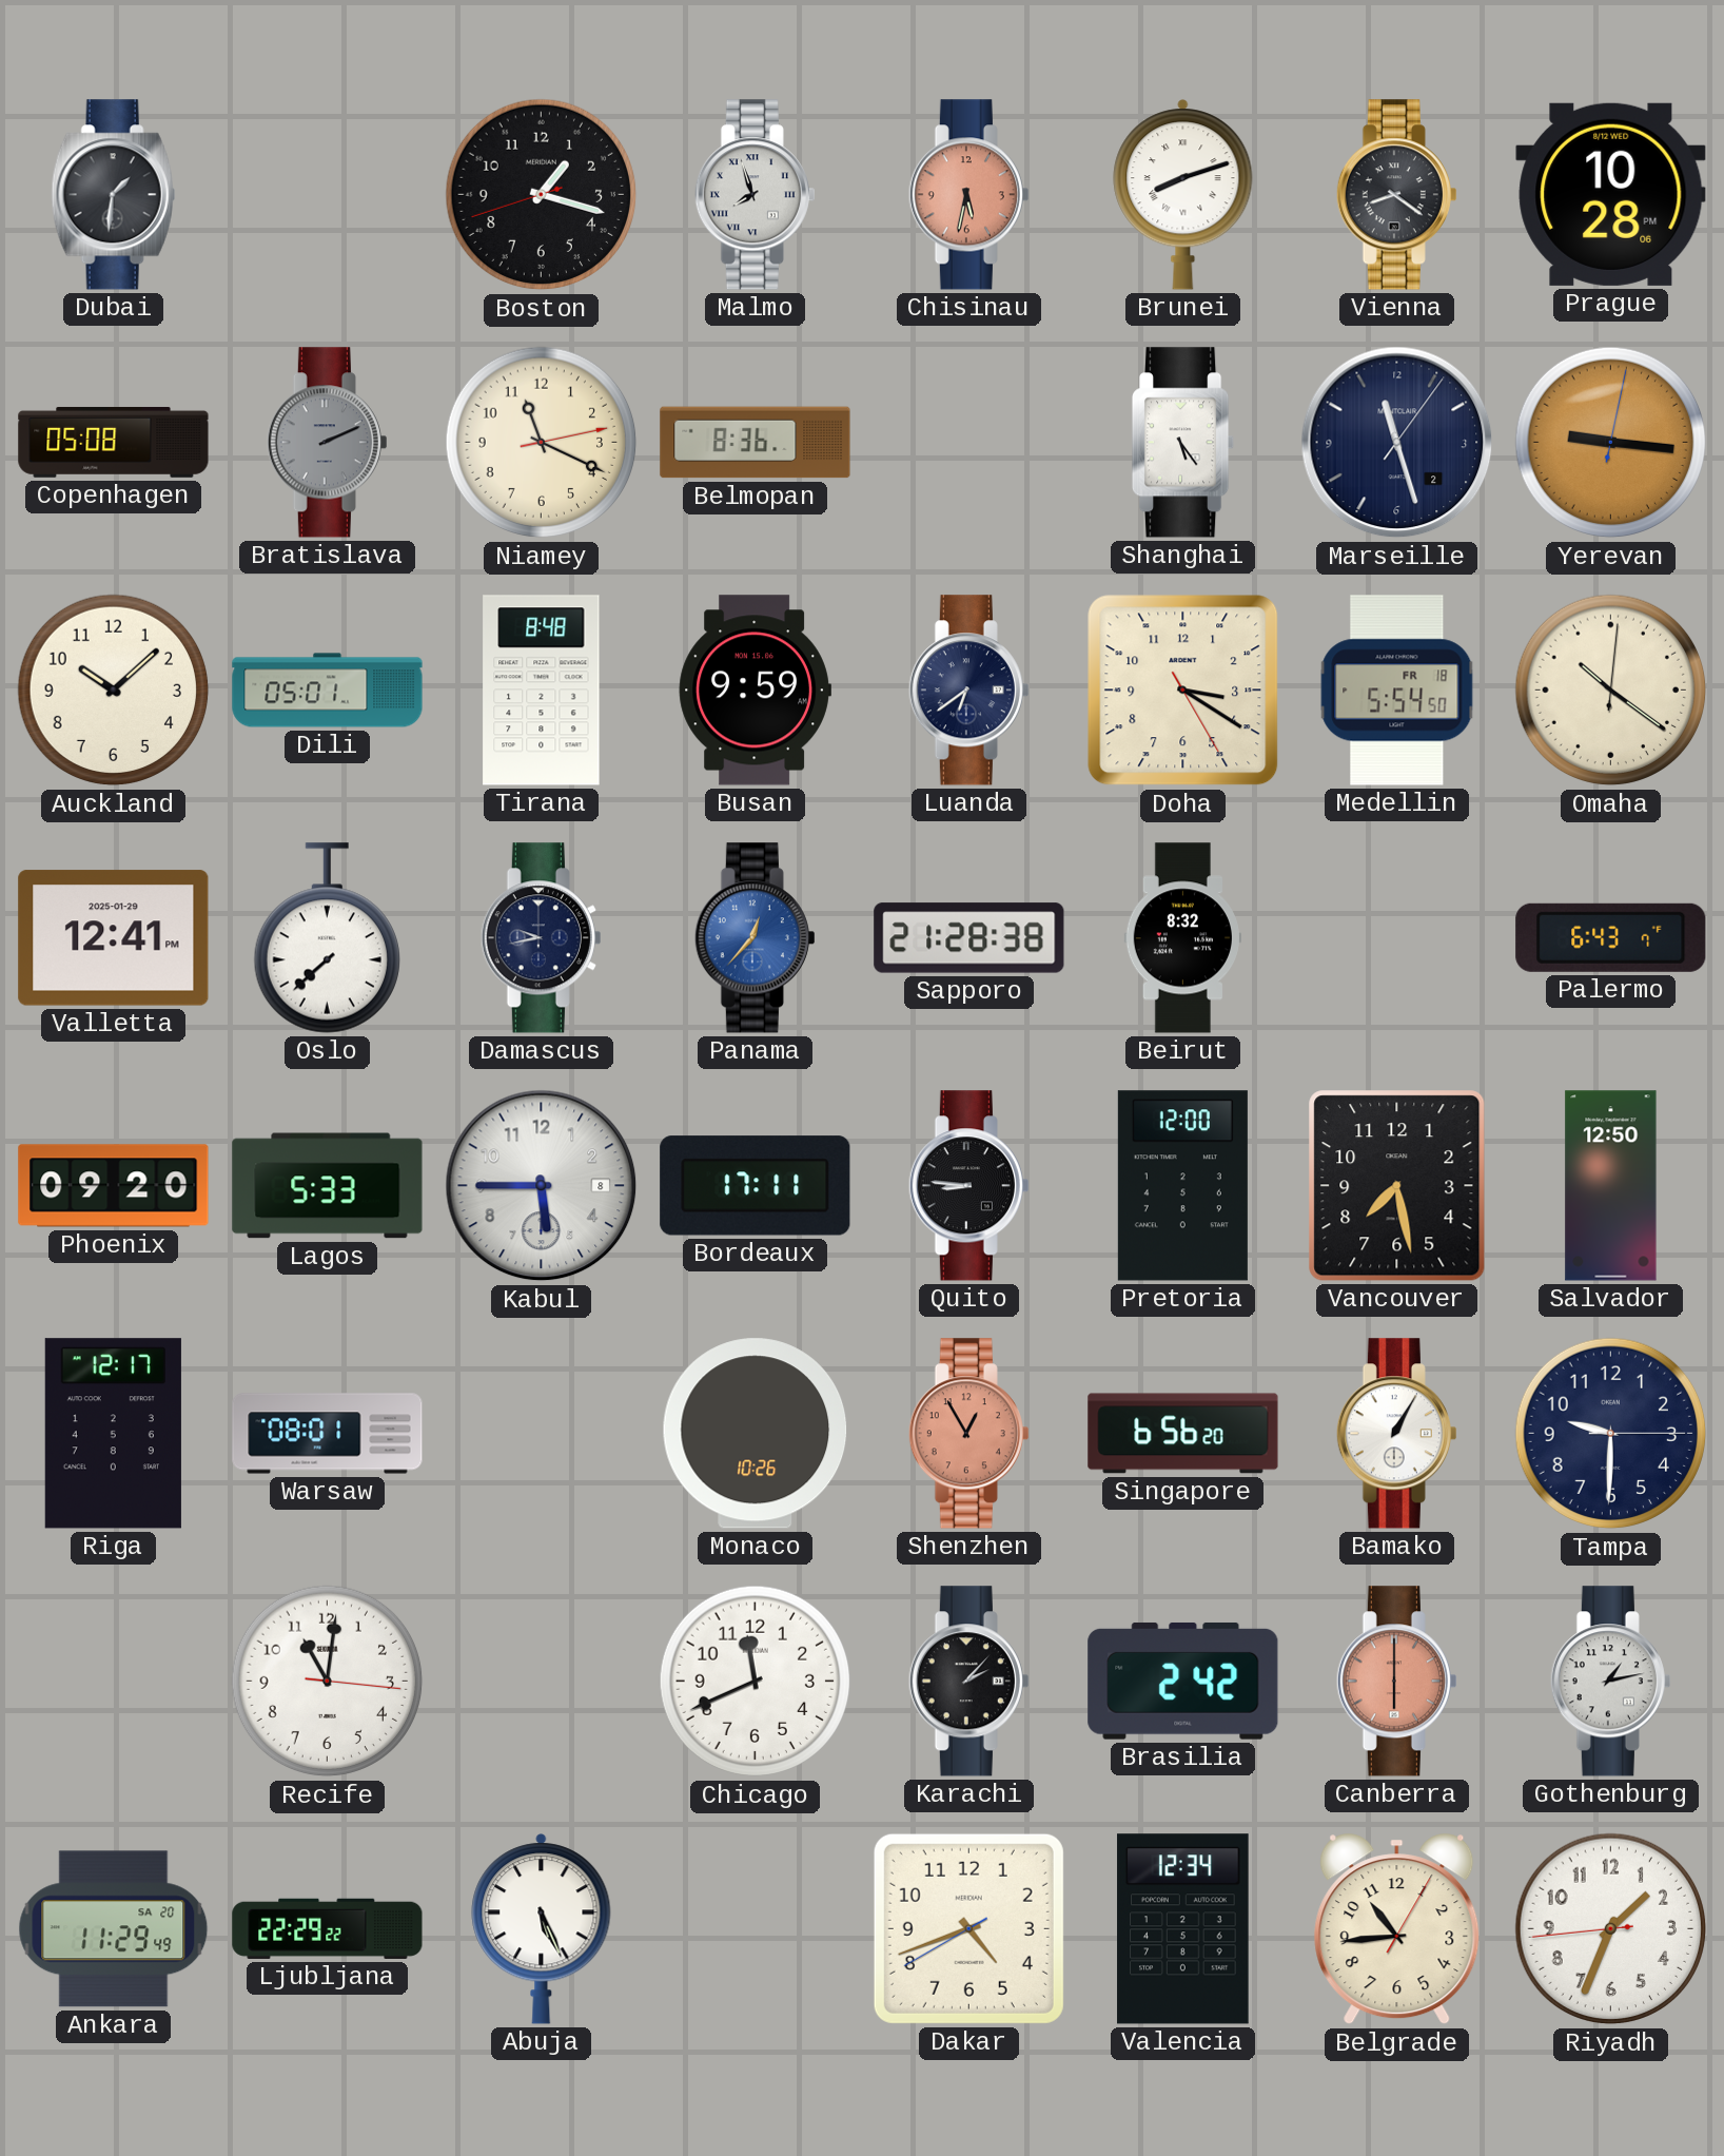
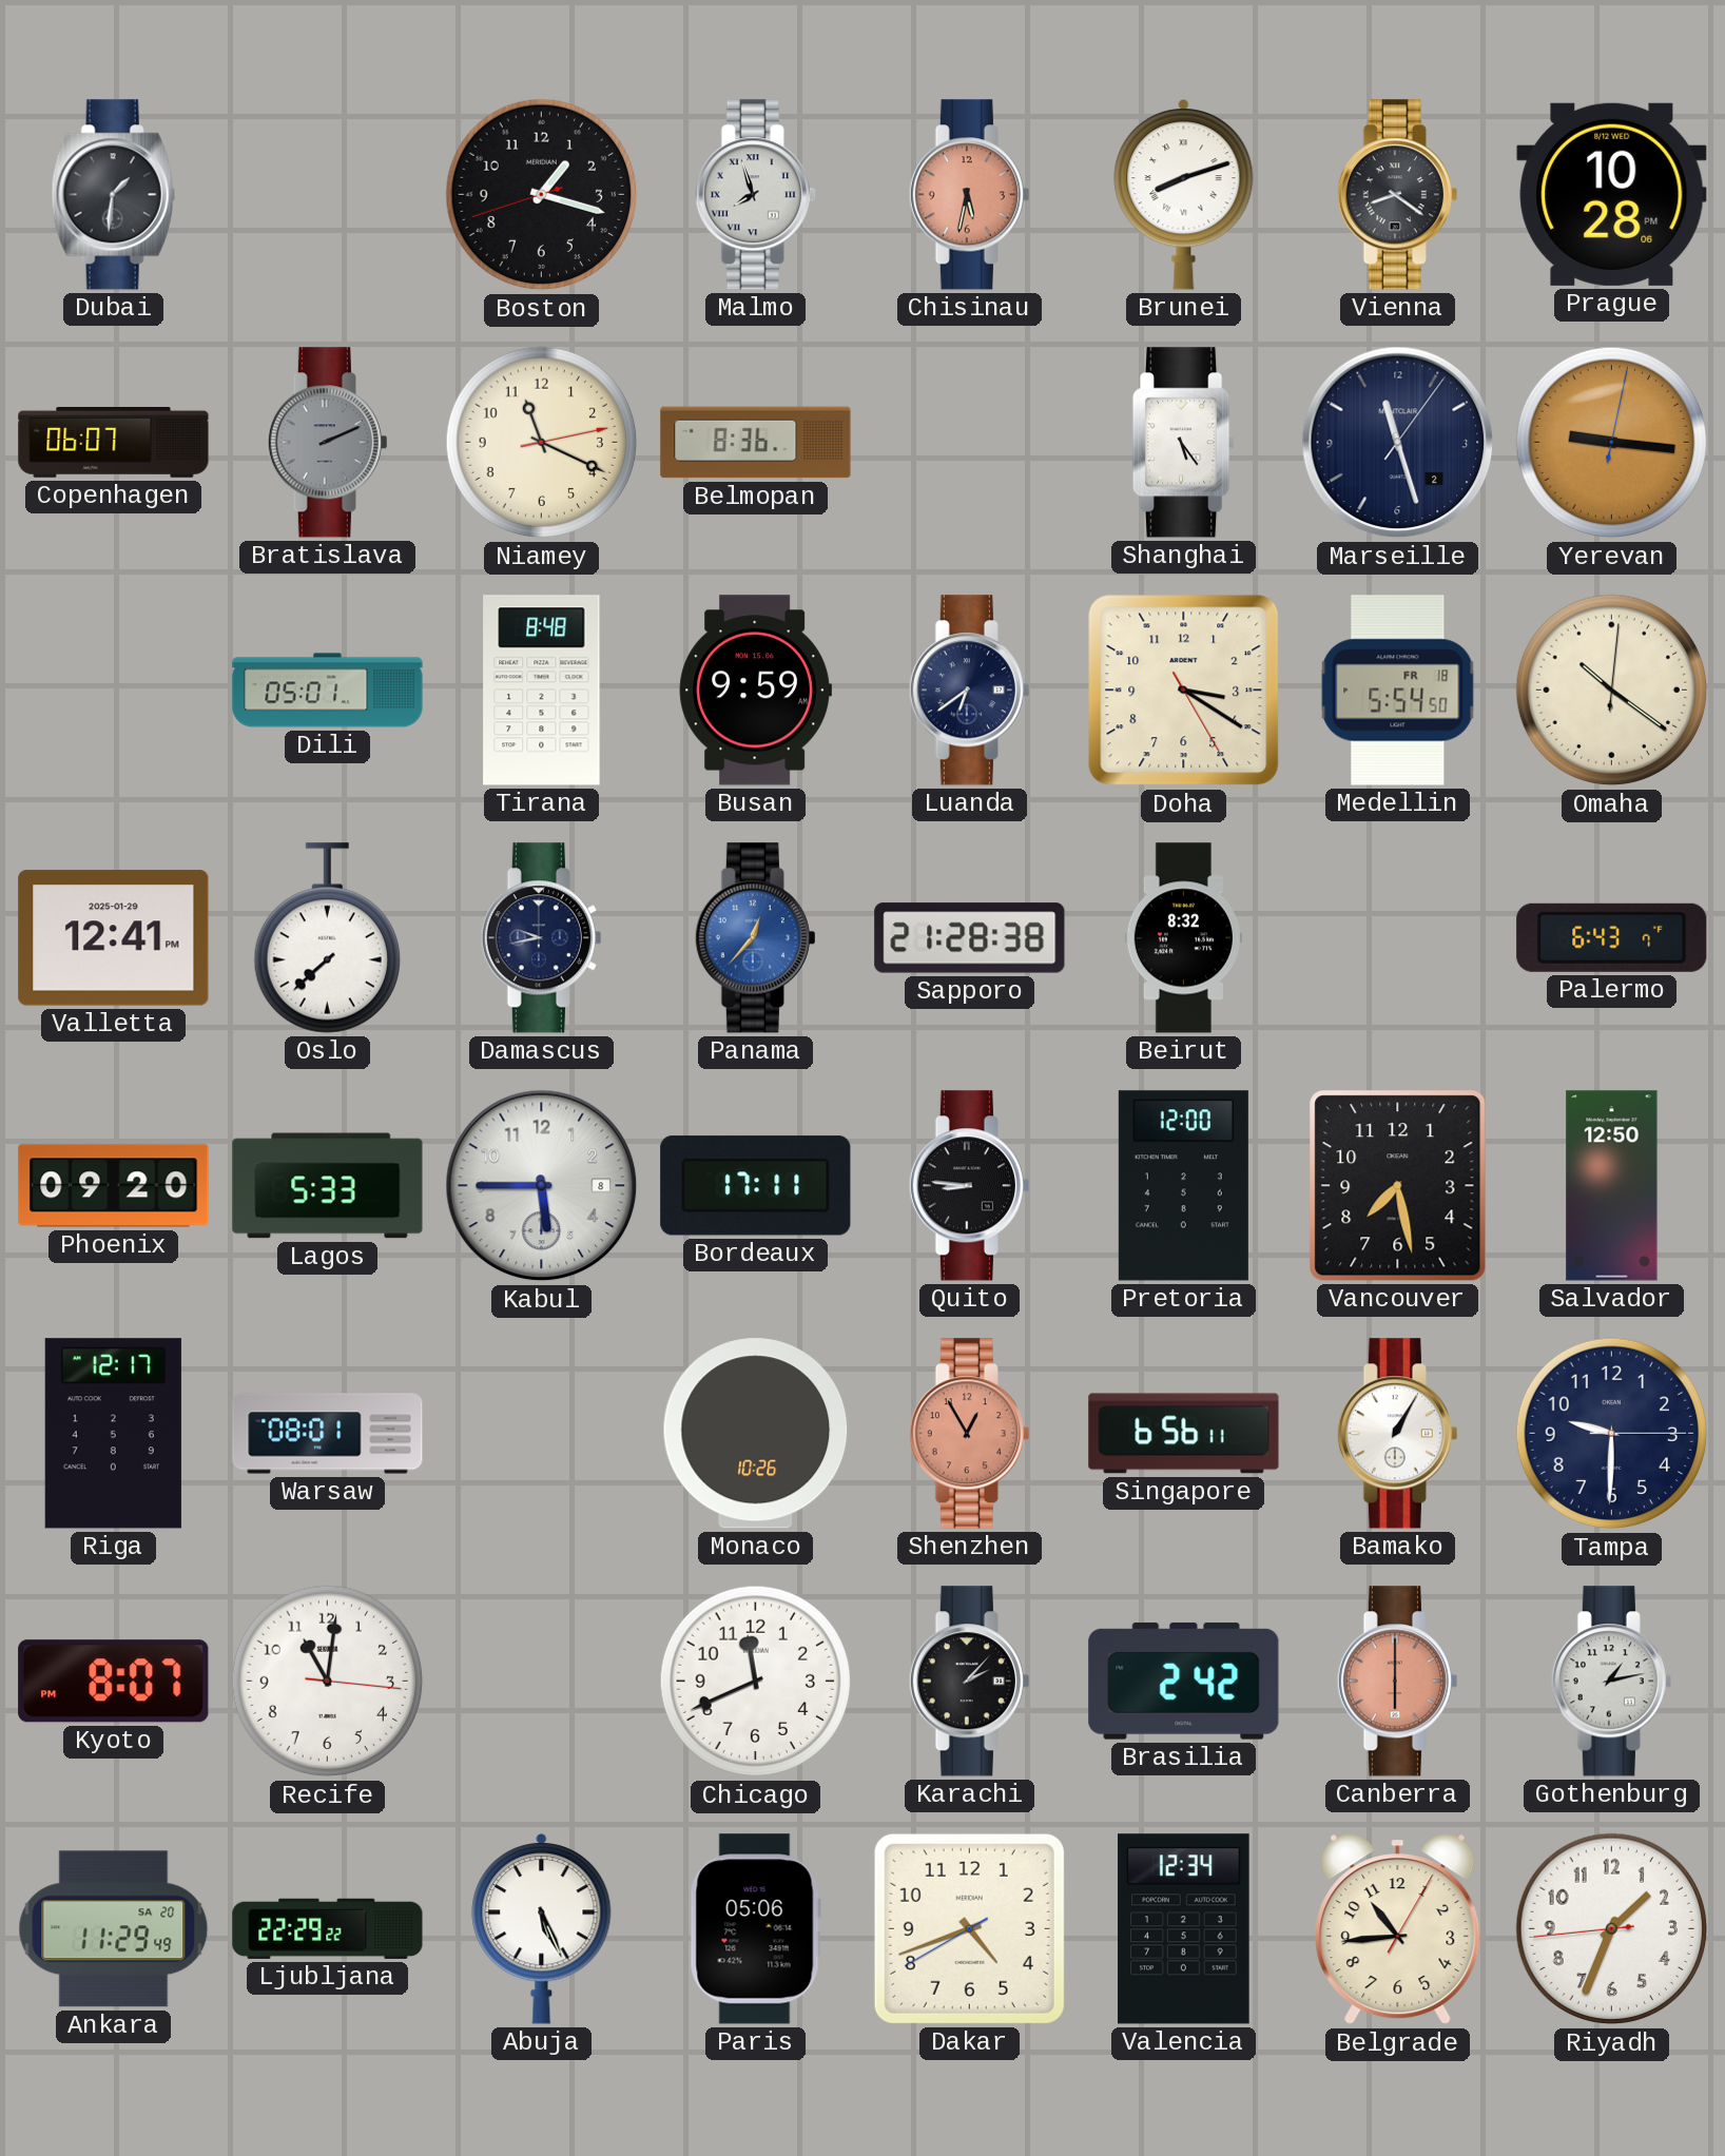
Copenhagen: 05:08 -> 06:07 (114, 442)
Auckland: 10:08 -> none (114, 691)
Singapore: 6:56:20 -> 6:56:11 (1184, 1434)
Kyoto: none -> 8:07 (114, 1682)
Paris: none -> 05:06 (755, 1929)
